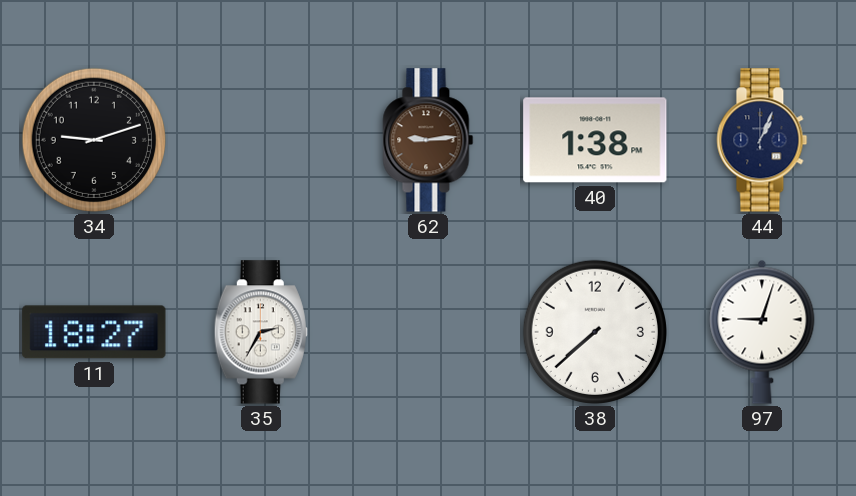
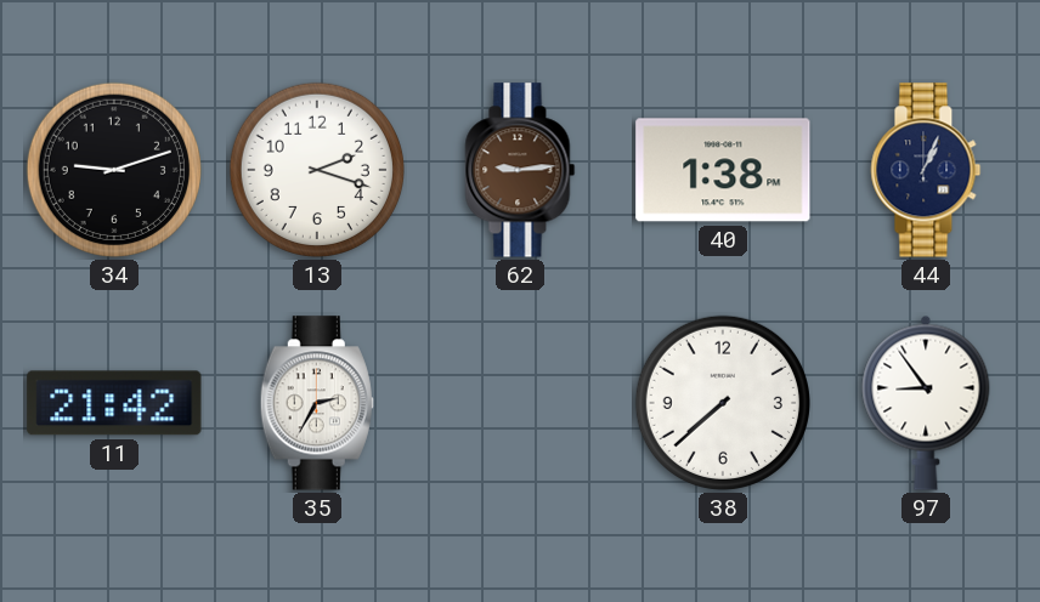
13: none -> 2:18 (317, 170)
11: 18:27 -> 21:42 (114, 403)
97: 9:03 -> 8:54 (926, 403)
